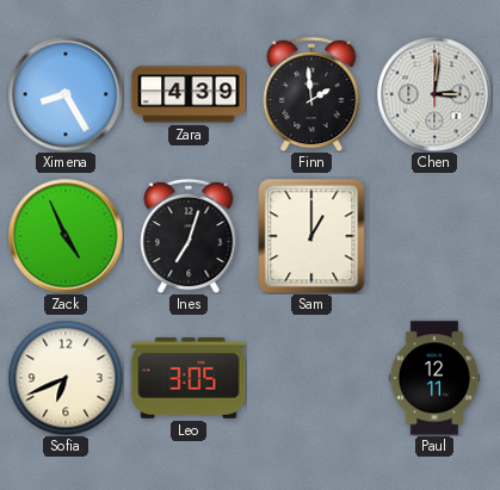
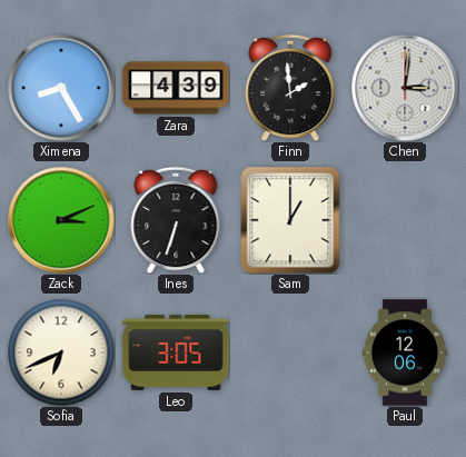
Zack: 4:56 -> 3:11 (61, 220)
Ines: 7:03 -> 6:33 (176, 220)
Paul: 12:11 -> 12:06 (405, 352)
